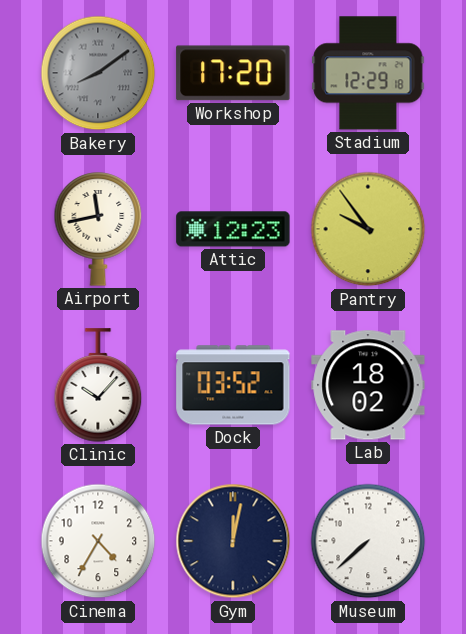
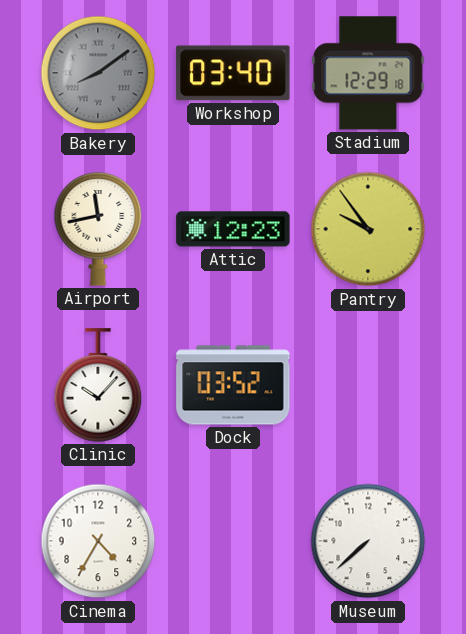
Workshop: 17:20 -> 03:40 (233, 73)
Lab: 18:02 -> none (368, 385)
Gym: 12:02 -> none (233, 541)
